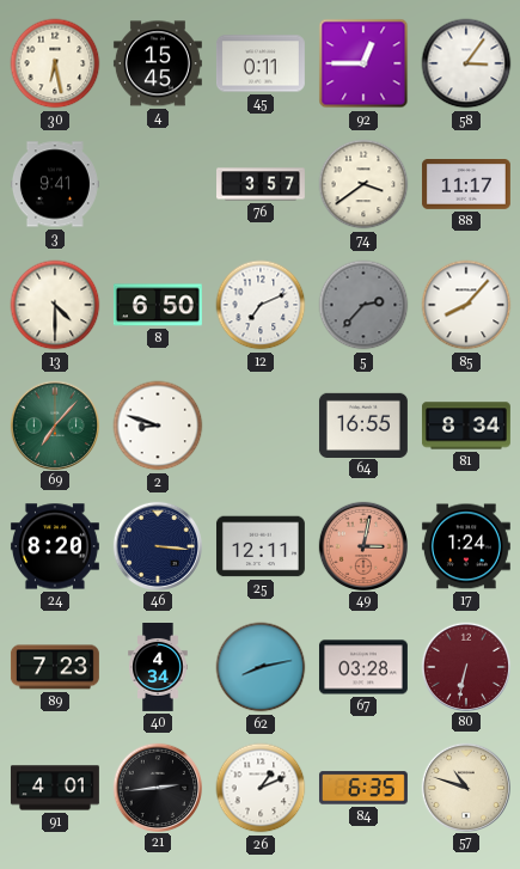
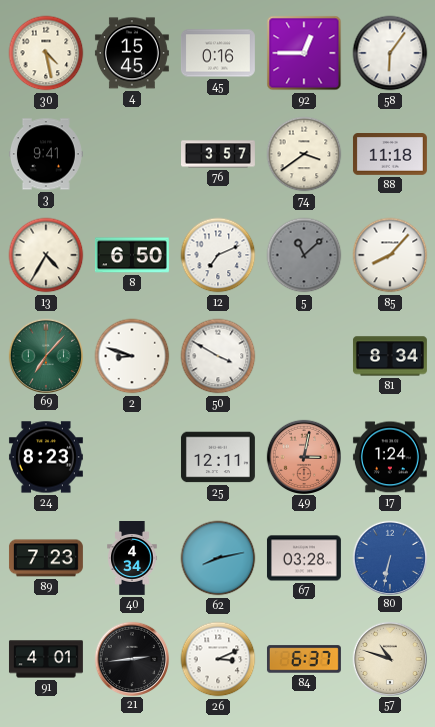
30: 6:28 -> 4:28 (46, 53)
45: 0:11 -> 0:16 (218, 53)
58: 3:06 -> 6:06 (390, 53)
88: 11:17 -> 11:18 (390, 155)
13: 4:30 -> 4:35 (46, 255)
5: 2:37 -> 11:08 (304, 255)
50: none -> 3:50 (218, 356)
64: 16:55 -> none (363, 424)
24: 8:20 -> 8:23 (46, 457)
46: 3:16 -> none (157, 545)
80 dial: burgundy -> blue (389, 557)
26: 1:11 -> 3:11 (218, 659)
84: 6:35 -> 6:37 (304, 659)
